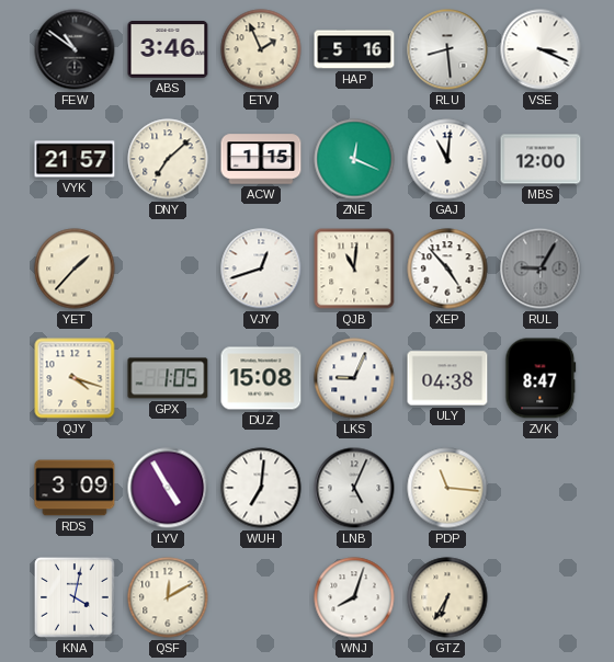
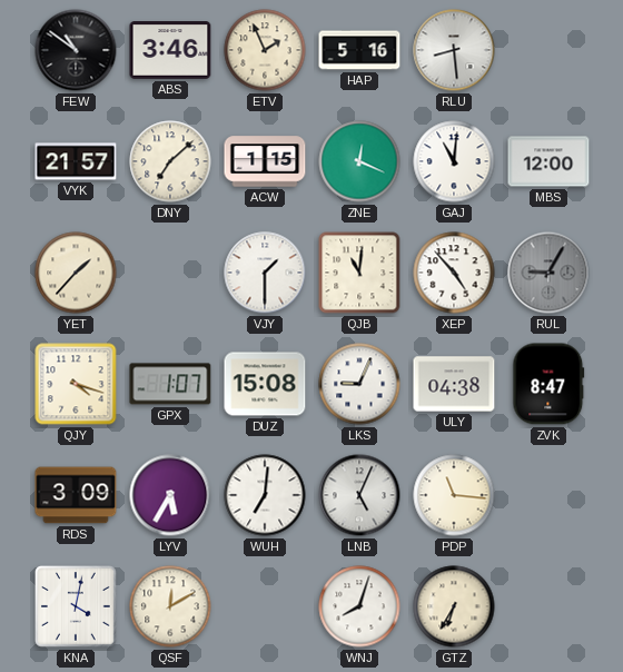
VSE: 3:19 -> none (541, 49)
VJY: 12:42 -> 1:30 (265, 273)
GPX: 1:05 -> 1:07 (170, 384)
LYV: 4:55 -> 5:35 (170, 495)
